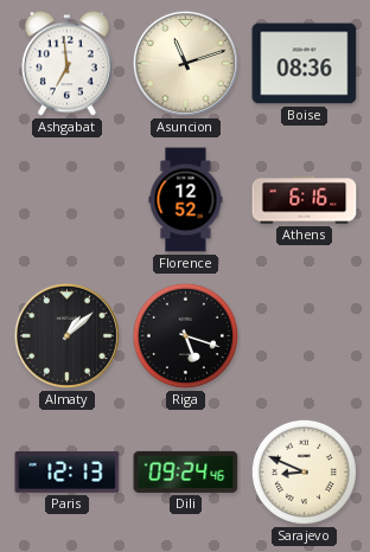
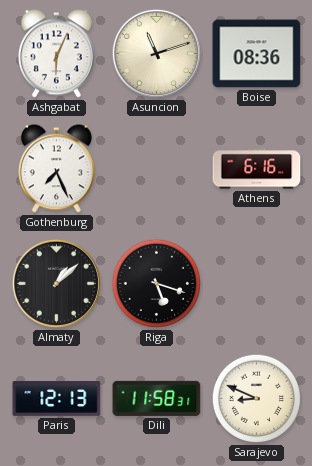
Ashgabat: 6:59 -> 6:04 (56, 54)
Gothenburg: none -> 7:26 (56, 169)
Florence: 12:52 -> none (186, 200)
Dili: 09:24 -> 11:58 (157, 398)
